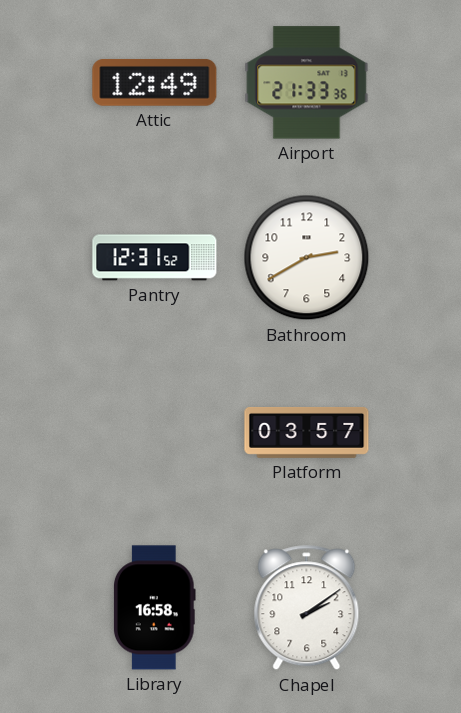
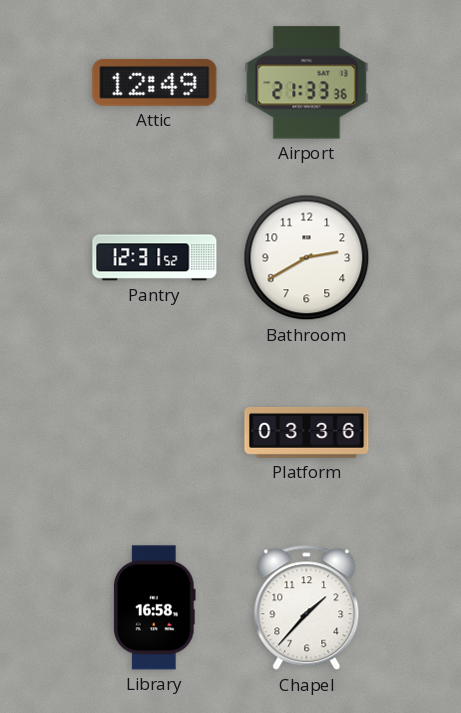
Platform: 03:57 -> 03:36 (307, 432)
Chapel: 2:09 -> 1:37 (307, 608)
